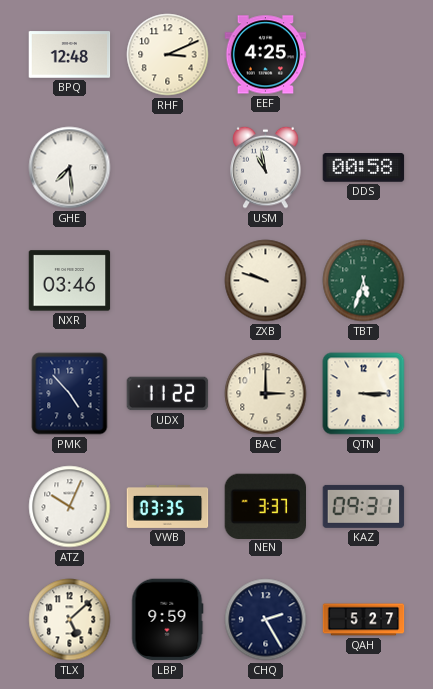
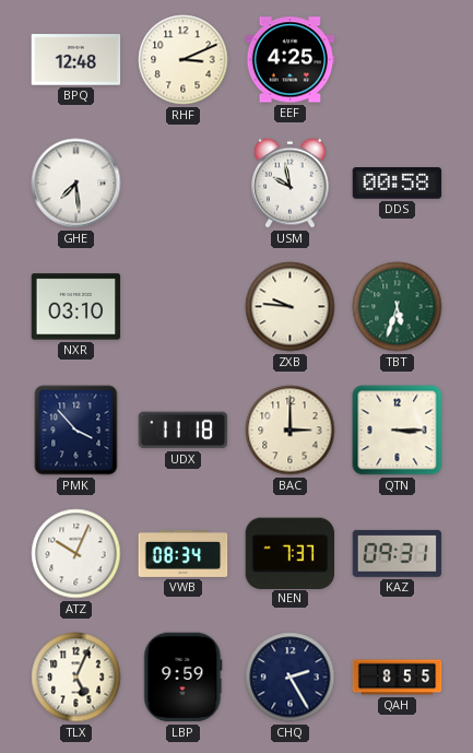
USM: 10:58 -> 9:58 (291, 183)
NXR: 03:46 -> 03:10 (76, 307)
ZXB: 9:48 -> 9:46 (291, 307)
PMK: 4:53 -> 3:53 (76, 431)
UDX: 11:22 -> 11:18 (184, 431)
VWB: 03:35 -> 08:34 (184, 553)
NEN: 3:37 -> 7:37 (291, 553)
TLX: 5:08 -> 5:04 (76, 678)
QAH: 5:27 -> 8:55 (398, 678)
